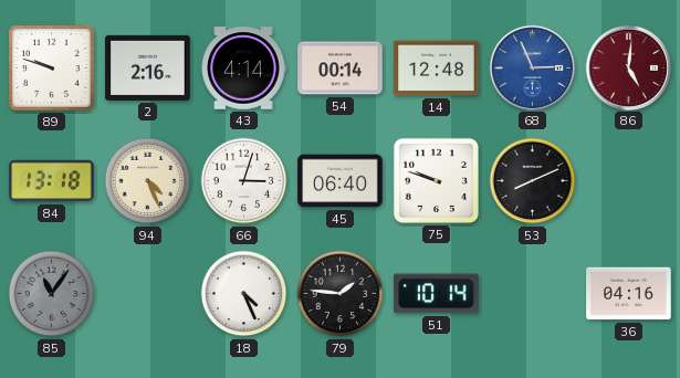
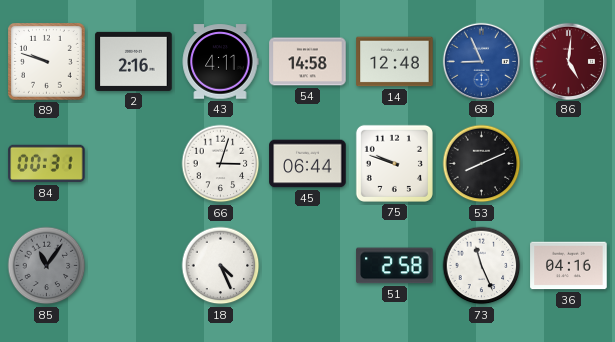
43: 4:14 -> 4:11 (220, 62)
54: 00:14 -> 14:58 (308, 62)
68: 2:56 -> 8:56 (481, 61)
84: 13:18 -> 00:31 (47, 164)
94: 4:26 -> none (148, 181)
45: 06:40 -> 06:44 (308, 164)
79: 1:46 -> none (341, 294)
51: 10:14 -> 2:58 (395, 266)
73: none -> 11:26 (482, 266)
